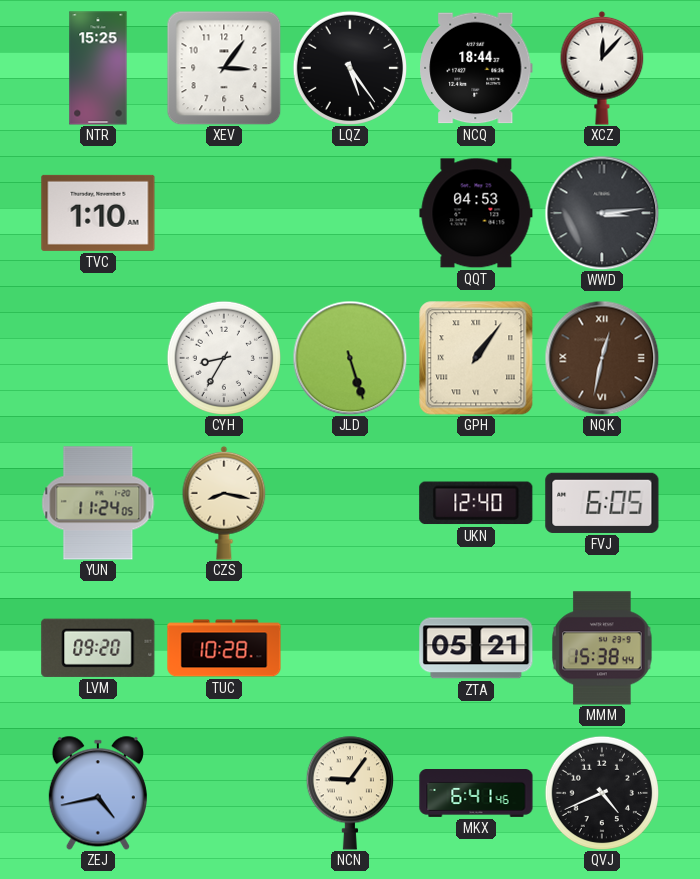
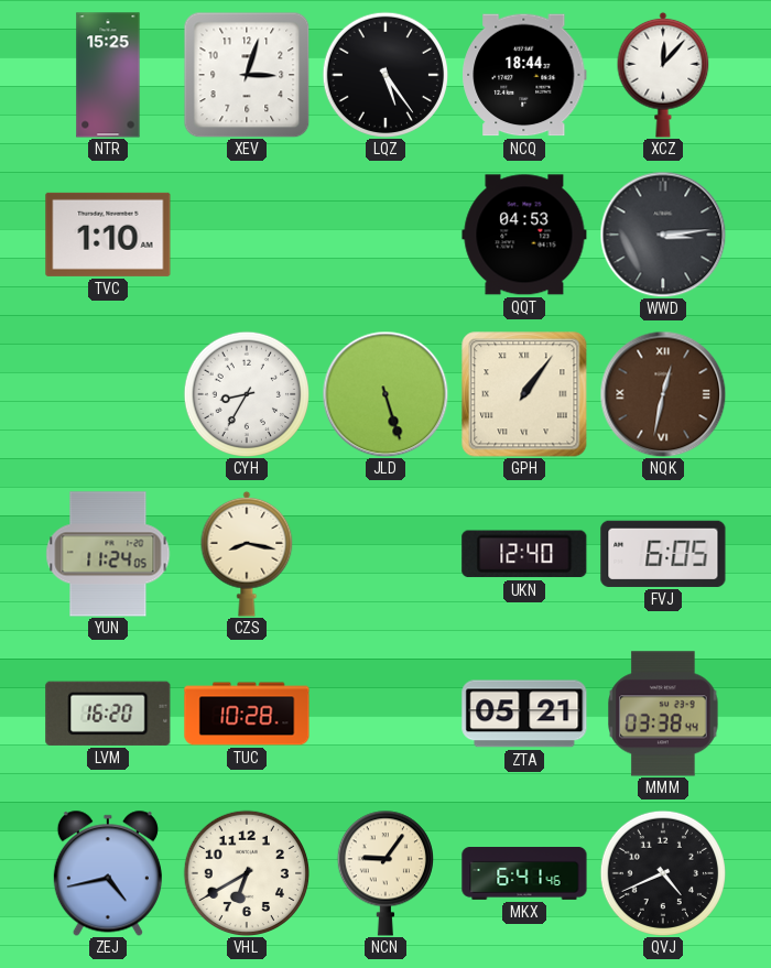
XEV: 3:06 -> 3:03 (247, 75)
LVM: 09:20 -> 16:20 (108, 714)
MMM: 15:38 -> 03:38 (663, 714)
VHL: none -> 6:40 (246, 872)
